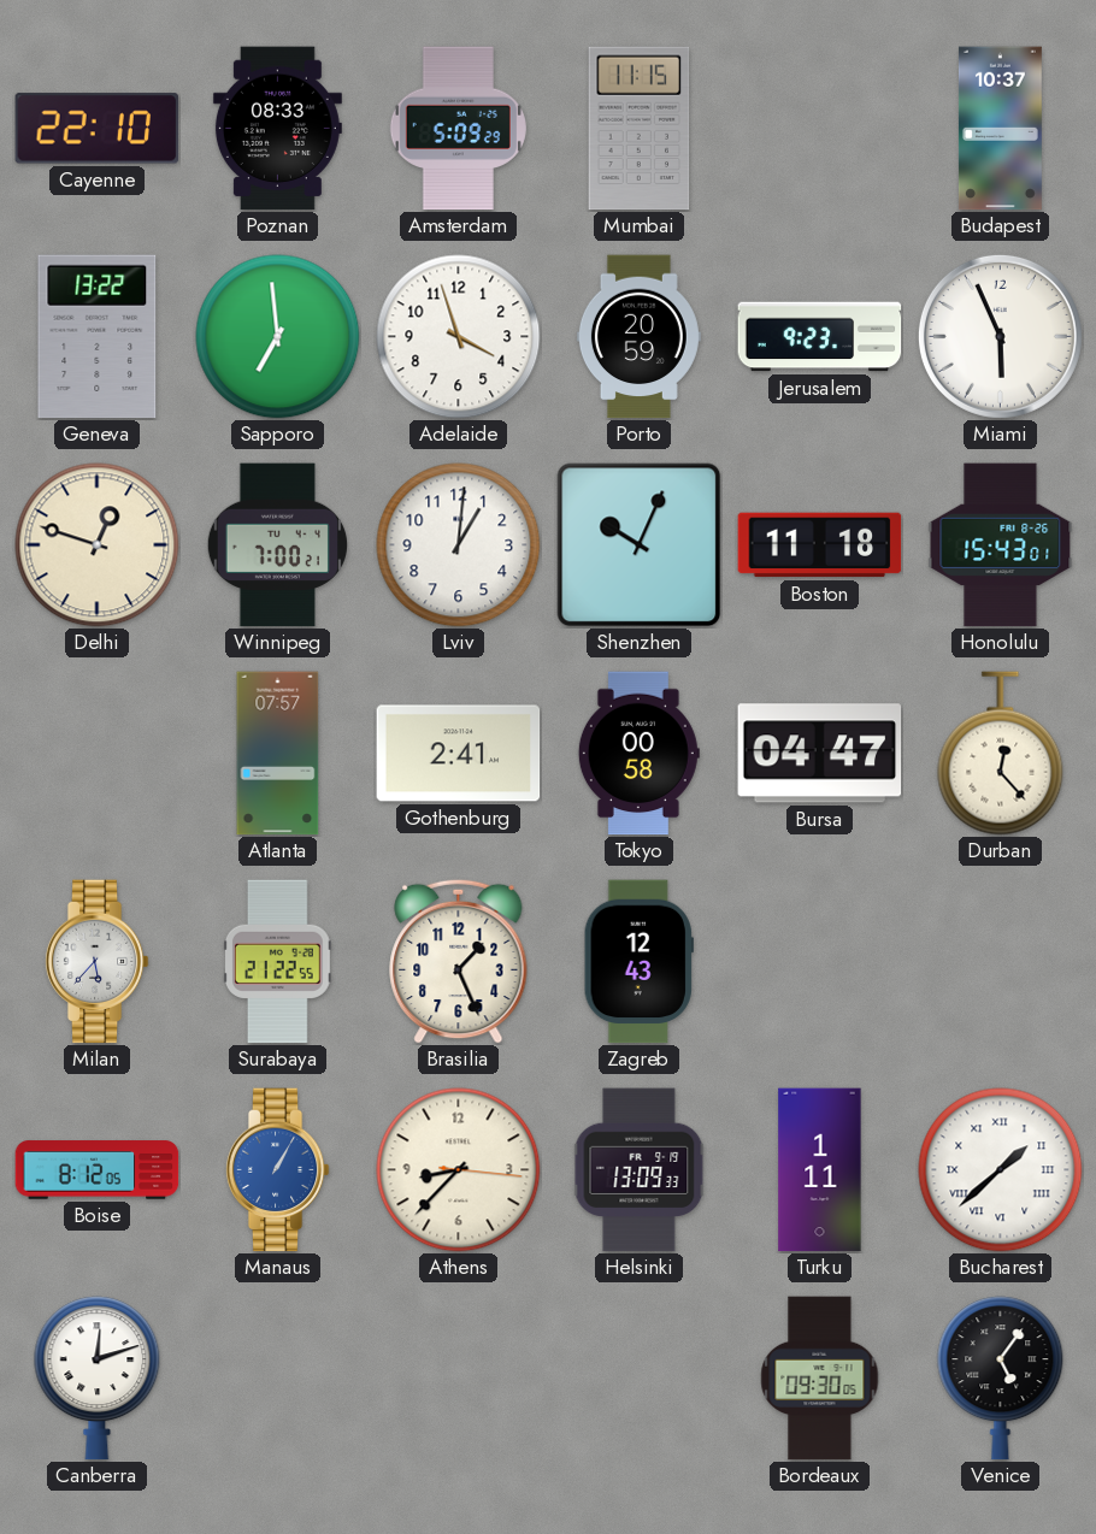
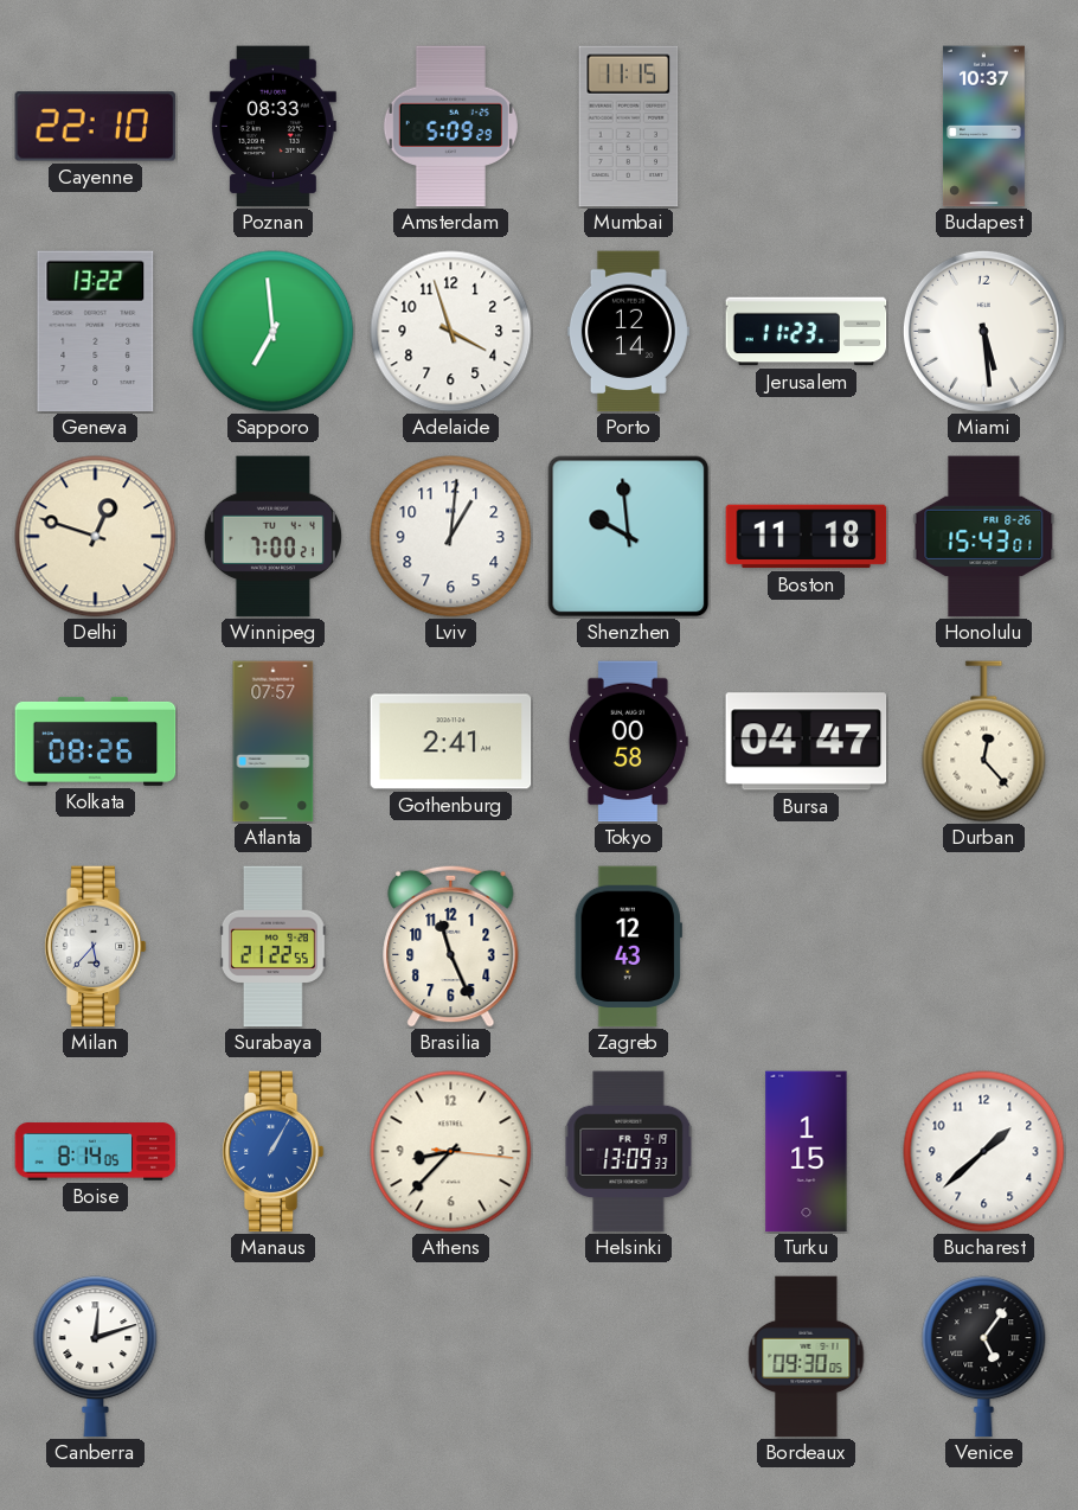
Porto: 20:59 -> 12:14 (628, 332)
Jerusalem: 9:23 -> 11:23 (807, 332)
Miami: 5:56 -> 5:29 (983, 331)
Shenzhen: 10:04 -> 9:59 (629, 537)
Kolkata: none -> 08:26 (96, 741)
Brasilia: 1:26 -> 11:26 (451, 946)
Boise: 8:12 -> 8:14 (96, 1152)
Turku: 1:11 -> 1:15 (807, 1152)
Bucharest numerals: Roman -> Arabic (984, 1152)
